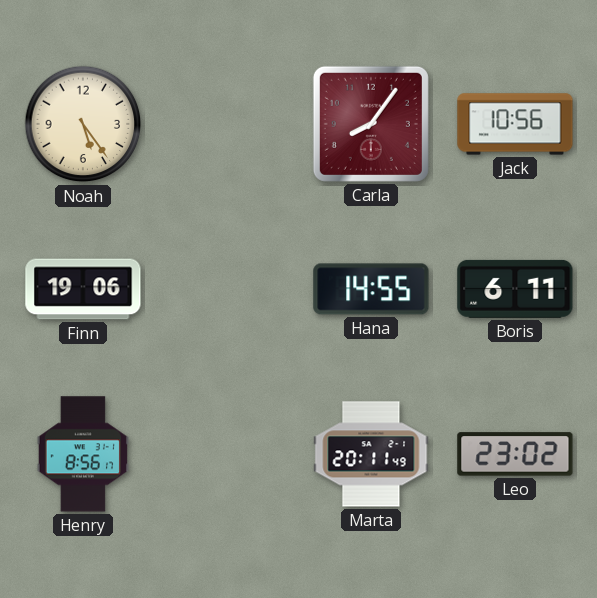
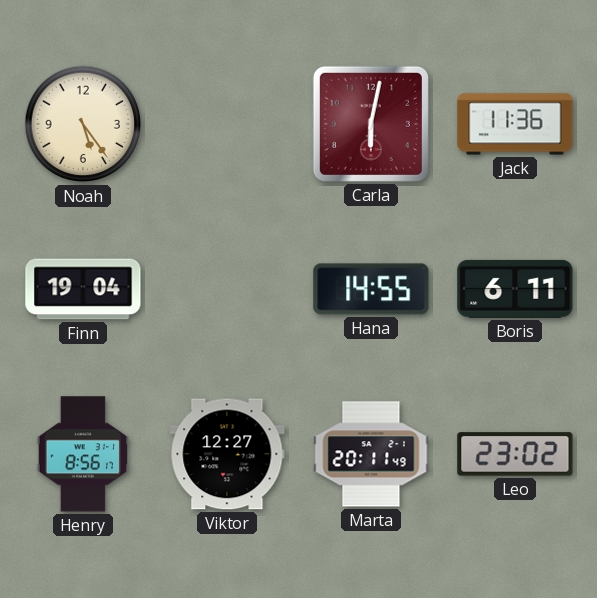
Carla: 8:06 -> 6:02 (371, 124)
Jack: 10:56 -> 11:36 (515, 124)
Finn: 19:06 -> 19:04 (83, 289)
Viktor: none -> 12:27 (227, 454)
